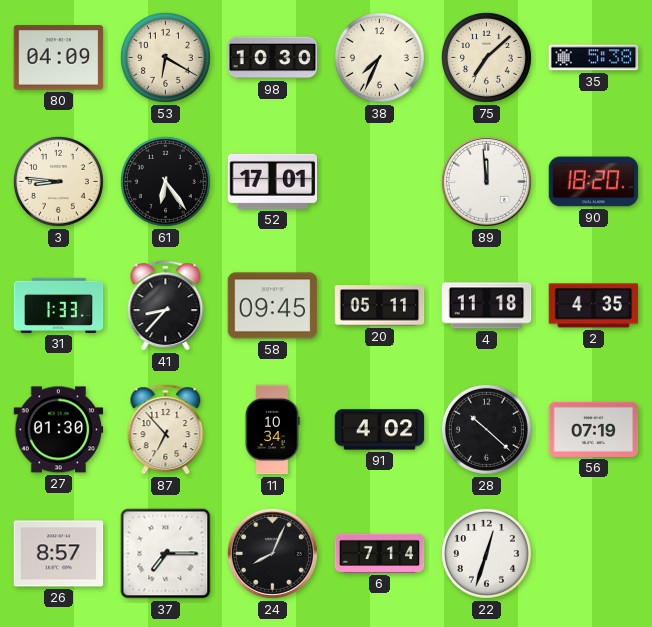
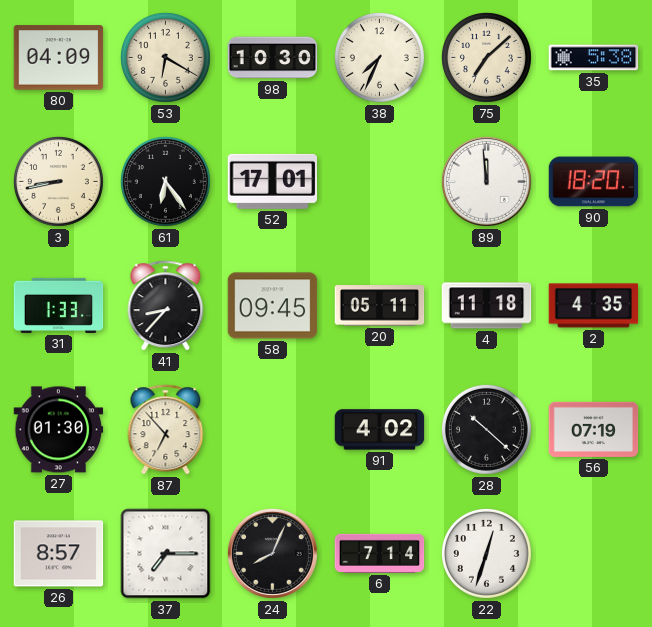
3: 8:46 -> 8:43 (58, 181)
11: 10:34 -> none (272, 430)
